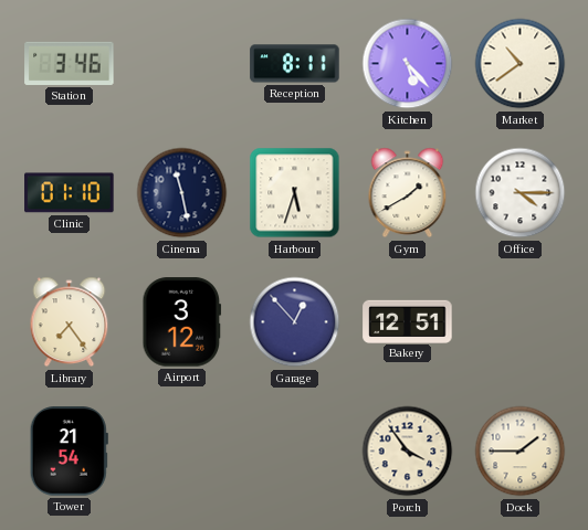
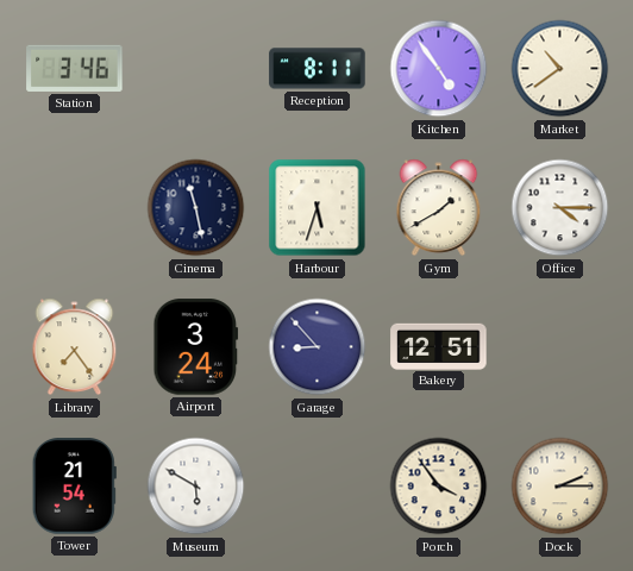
Kitchen: 5:23 -> 4:54 (439, 69)
Clinic: 01:10 -> none (70, 193)
Airport: 3:12 -> 3:24 (196, 347)
Garage: 12:53 -> 8:53 (318, 347)
Museum: none -> 5:50 (196, 487)
Dock: 1:45 -> 2:15 (560, 487)
